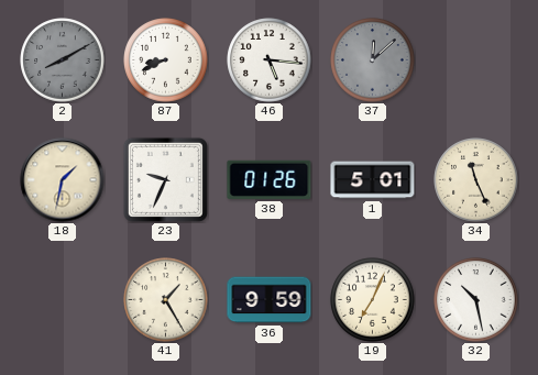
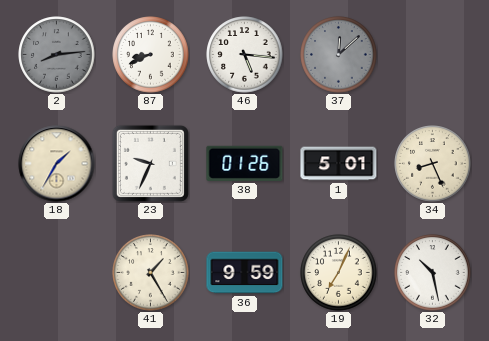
2: 8:10 -> 8:14 (57, 55)
18: 1:32 -> 1:35 (57, 164)
34: 11:26 -> 8:26 (433, 164)
